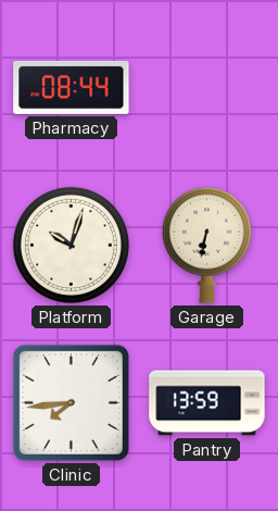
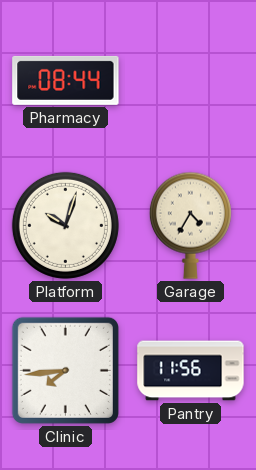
Garage: 6:32 -> 4:35 (190, 225)
Pantry: 13:59 -> 11:56 (191, 371)
